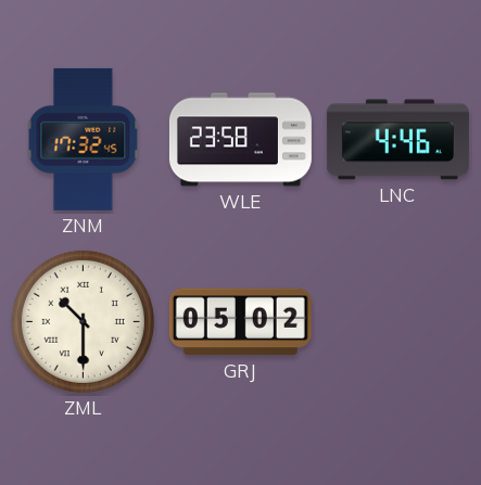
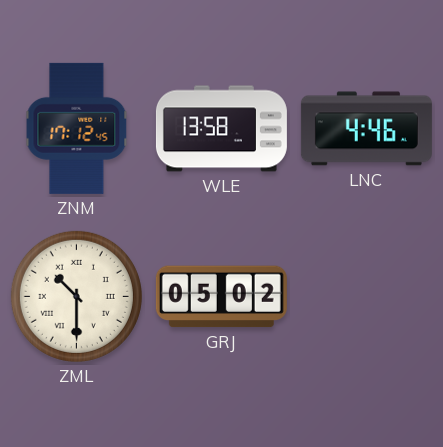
ZNM: 17:32 -> 17:12 (77, 128)
WLE: 23:58 -> 13:58 (221, 129)
